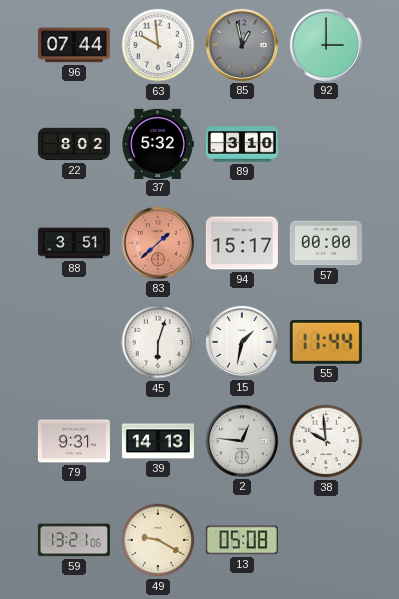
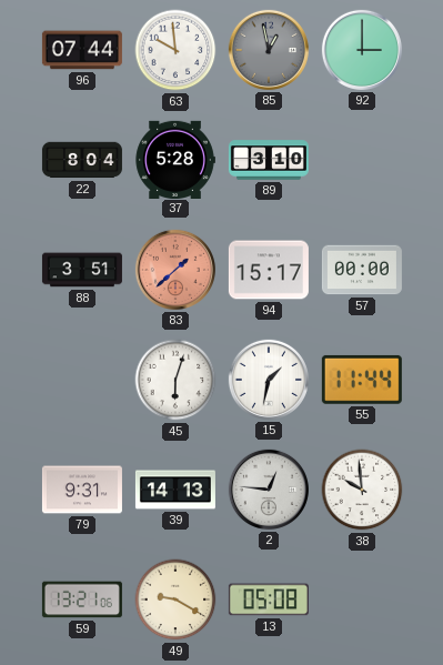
22: 8:02 -> 8:04 (82, 160)
37: 5:32 -> 5:28 (175, 159)
